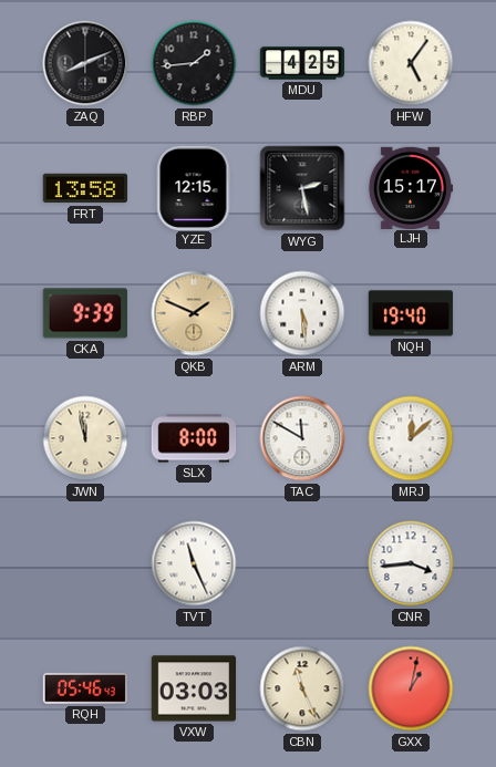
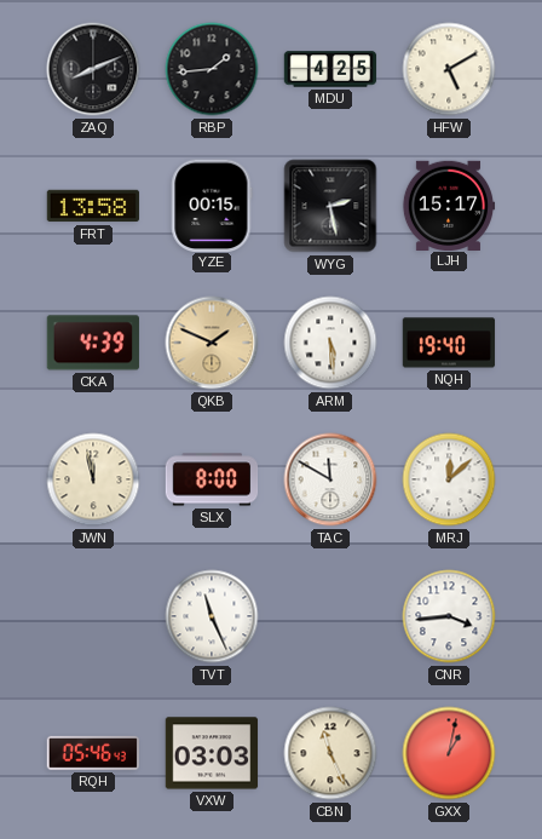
HFW: 5:06 -> 5:10 (449, 69)
YZE: 12:15 -> 00:15 (212, 205)
CKA: 9:39 -> 4:39 (92, 343)
